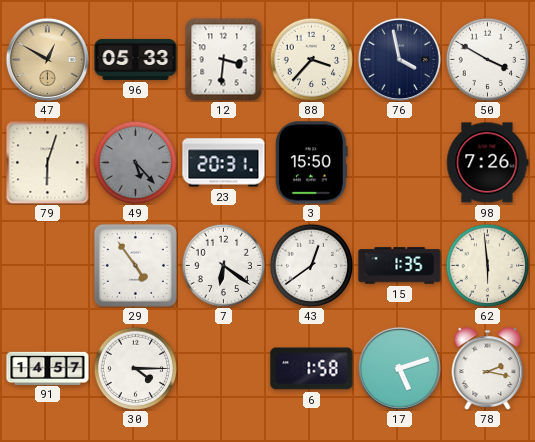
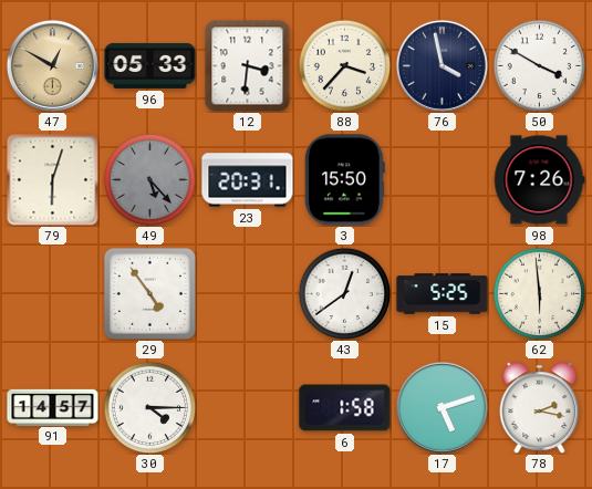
7: 6:21 -> none (223, 265)
15: 1:35 -> 5:25 (443, 294)
